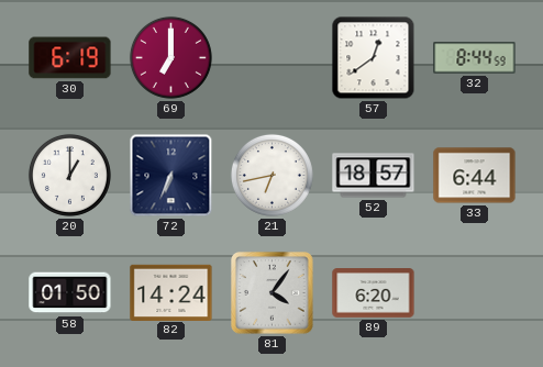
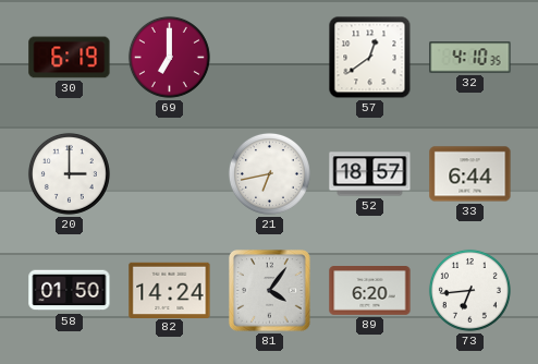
32: 8:44 -> 4:10 (470, 58)
20: 1:00 -> 3:00 (69, 173)
72: 6:34 -> none (171, 176)
73: none -> 6:44 (469, 290)
